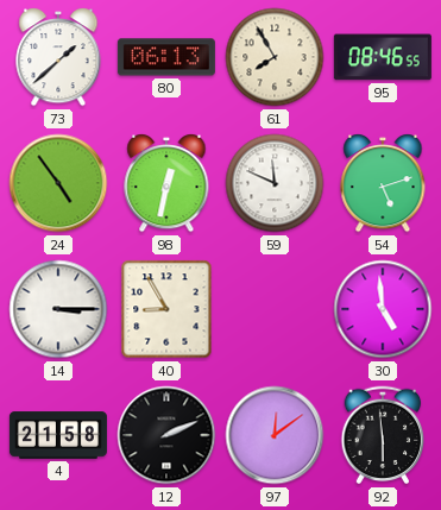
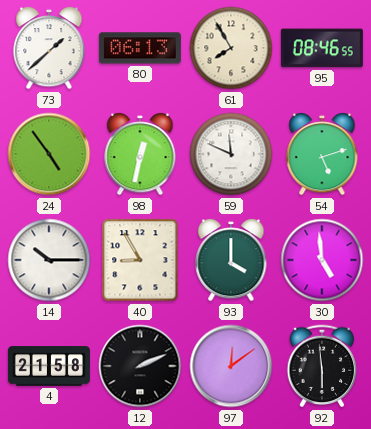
14: 3:15 -> 10:15 (49, 260)
93: none -> 4:00 (231, 261)
